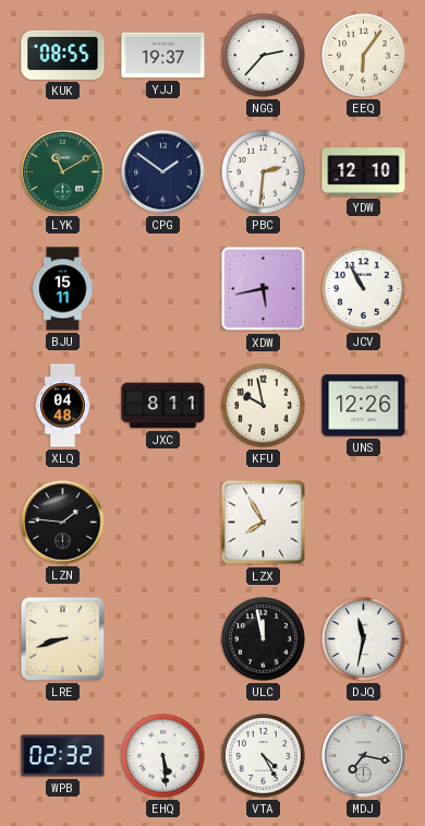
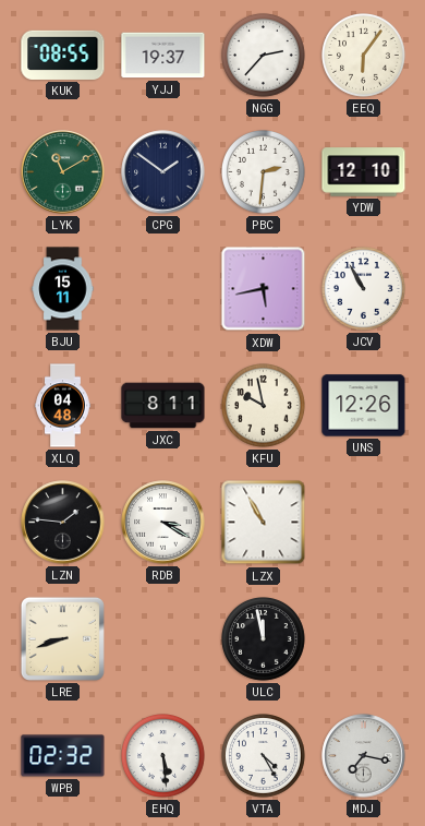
RDB: none -> 3:20 (163, 523)
LZX: 7:55 -> 10:55 (264, 523)
DJQ: 11:32 -> none (364, 639)
